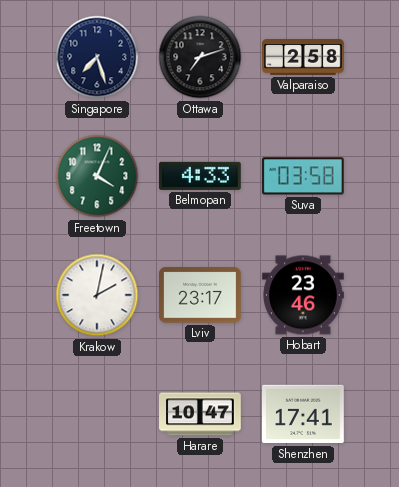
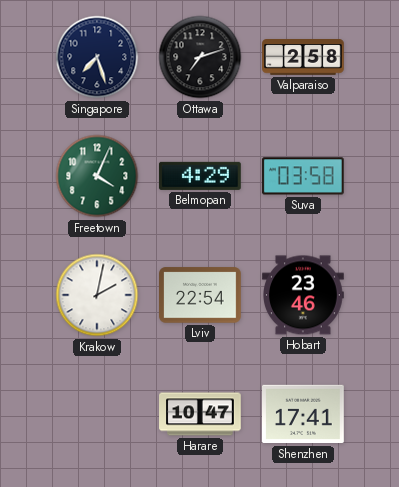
Belmopan: 4:33 -> 4:29 (200, 176)
Lviv: 23:17 -> 22:54 (201, 295)
